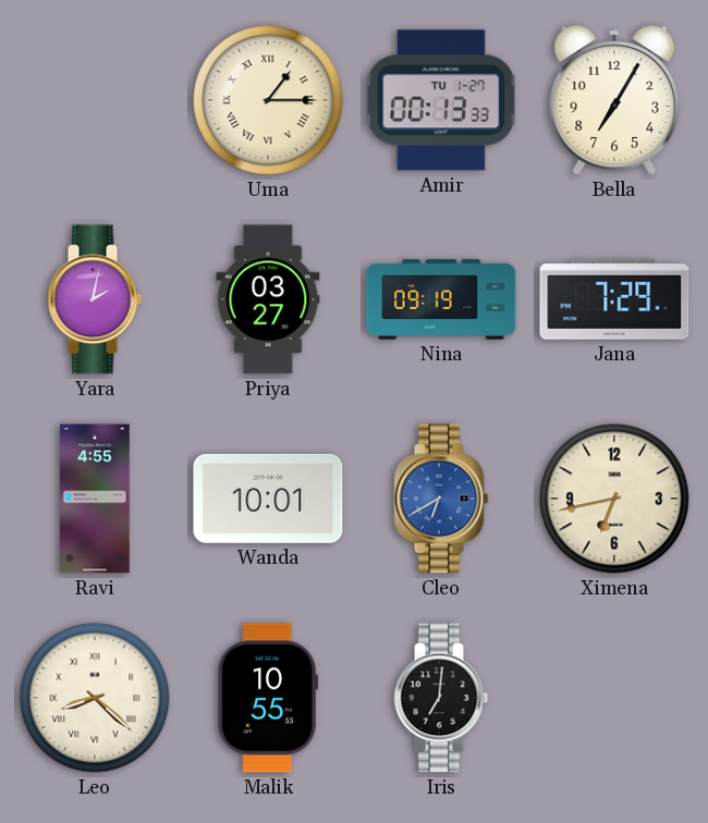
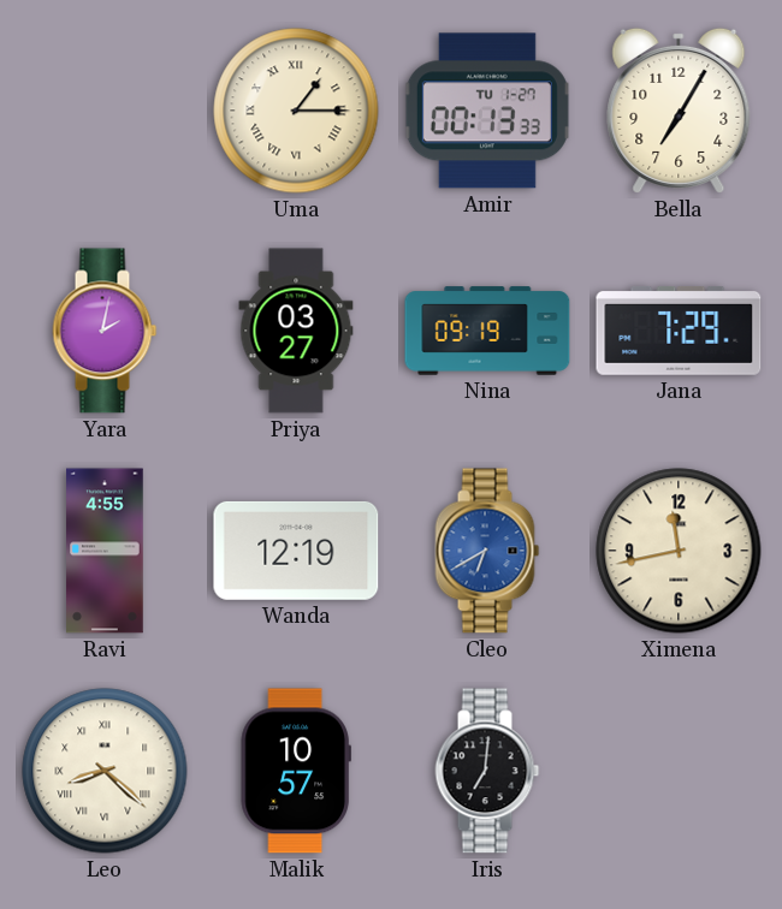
Wanda: 10:01 -> 12:19 (296, 551)
Ximena: 6:43 -> 11:43 (679, 551)
Malik: 10:55 -> 10:57 (296, 771)
